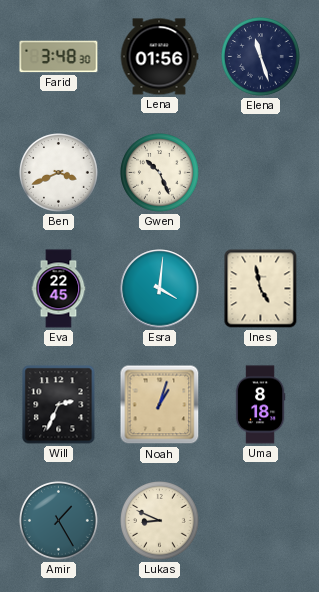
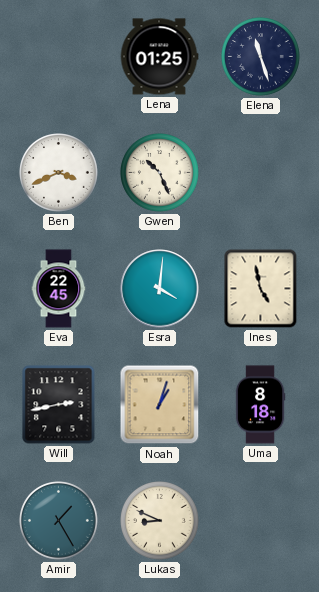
Farid: 3:48 -> none (59, 57)
Lena: 01:56 -> 01:25 (159, 57)
Will: 2:34 -> 2:43 (59, 405)
